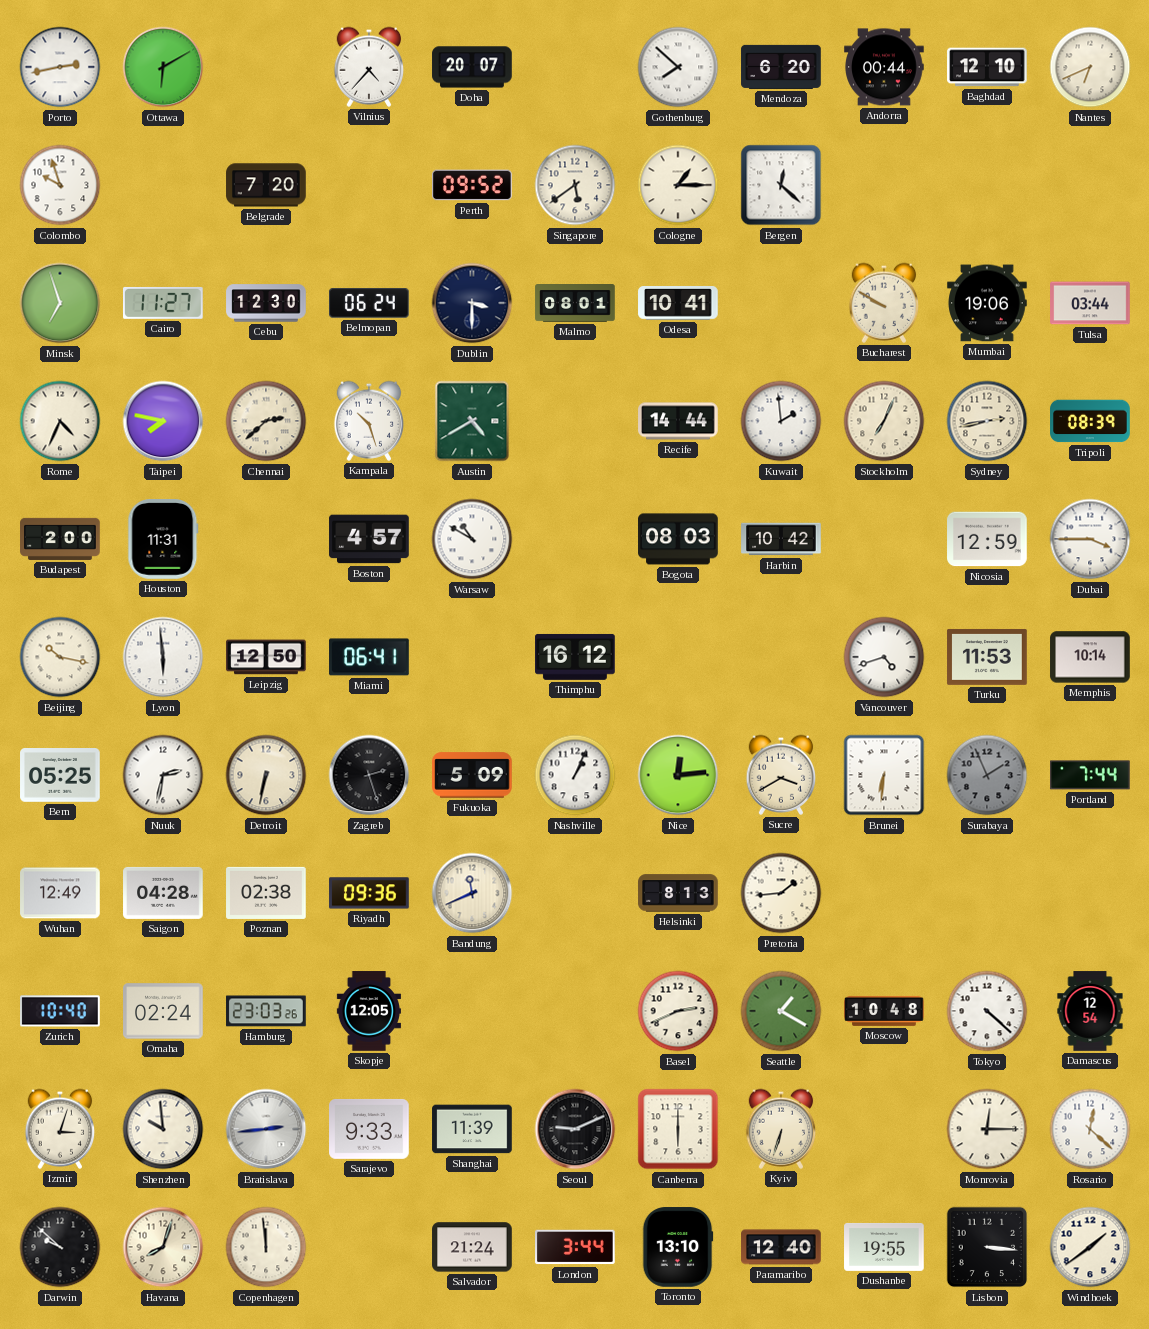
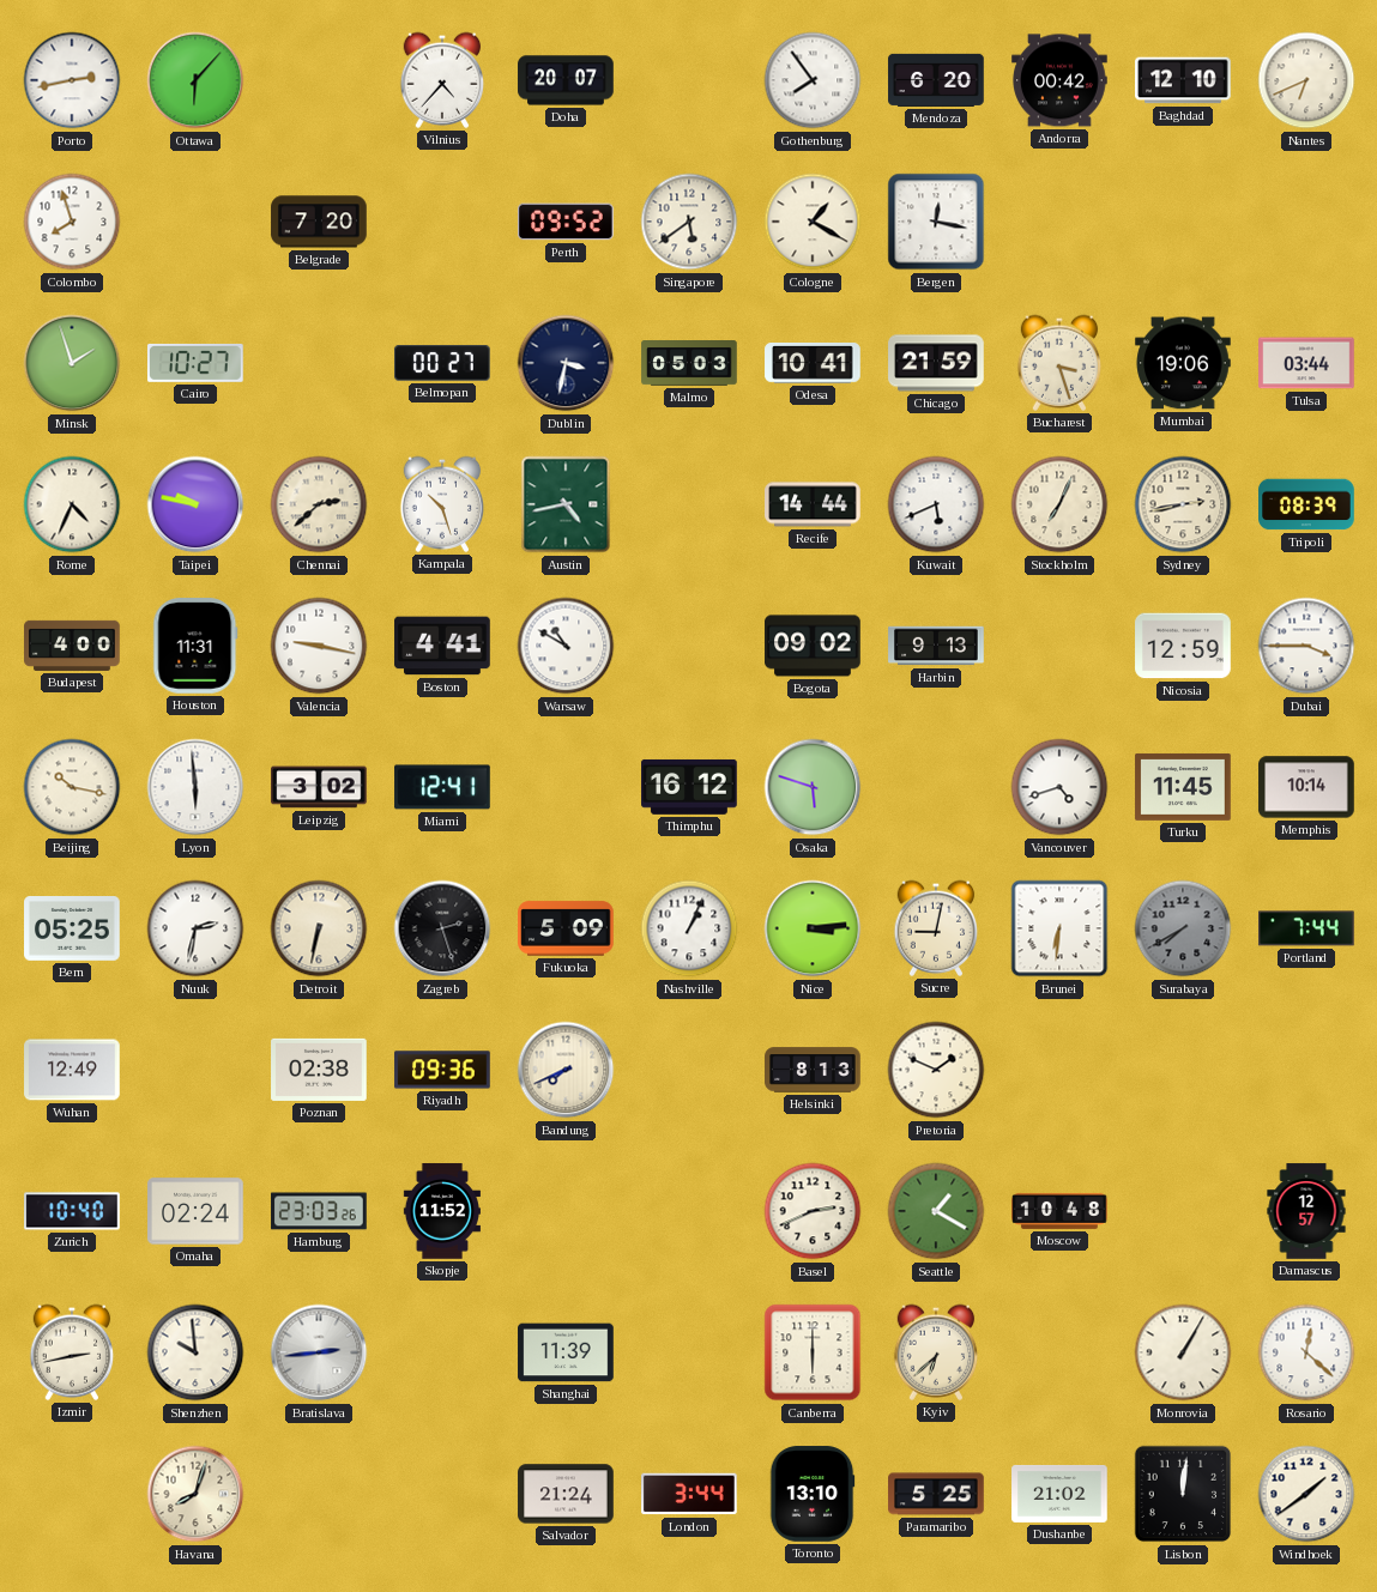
Ottawa: 6:10 -> 6:07 (195, 80)
Gothenburg: 7:52 -> 7:54 (813, 80)
Andorra: 00:44 -> 00:42 (1059, 80)
Colombo: 9:57 -> 7:57 (72, 222)
Cologne: 1:15 -> 1:20 (813, 222)
Bergen: 12:22 -> 12:17 (936, 222)
Minsk: 6:57 -> 1:57 (72, 363)
Cairo: 11:27 -> 10:27 (195, 363)
Cebu: 12:30 -> none (266, 303)
Belmopan: 06:24 -> 00:27 (443, 363)
Dublin: 3:30 -> 3:32 (566, 363)
Malmo: 08:01 -> 05:03 (689, 364)
Chicago: none -> 21:59 (936, 363)
Bucharest: 9:50 -> 3:27 (1059, 363)
Taipei: 7:47 -> 9:47 (195, 504)
Austin: 4:40 -> 4:43 (566, 504)
Kuwait: 1:59 -> 5:41 (936, 504)
Budapest: 2:00 -> 4:00 (72, 646)
Valencia: none -> 9:17 (319, 646)
Boston: 4:57 -> 4:41 (442, 646)
Bogota: 08:03 -> 09:02 (813, 646)
Harbin: 10:42 -> 9:13 (936, 646)
Leipzig: 12:50 -> 3:02 (319, 787)
Miami: 06:41 -> 12:41 (442, 787)
Osaka: none -> 5:48 (813, 787)
Turku: 11:53 -> 11:45 (1183, 787)
Nice: 12:14 -> 3:14 (813, 928)
Sucre: 3:40 -> 9:02 (936, 928)
Surabaya: 1:56 -> 7:40 (1183, 928)
Saigon: 04:28 -> none (163, 893)
Bandung: 11:41 -> 7:41 (566, 1070)
Pretoria: 1:44 -> 1:49 (936, 1070)
Skopje: 12:05 -> 11:52 (442, 1211)
Tokyo: 4:22 -> none (987, 1011)
Damascus: 12:54 -> 12:57 (1306, 1211)
Izmir: 3:03 -> 2:43 (72, 1352)
Sarajevo: 9:33 -> none (369, 1129)
Seoul: 9:11 -> none (575, 1129)
Kyiv: 6:33 -> 6:38 (936, 1352)
Monrovia: 12:15 -> 1:05 (1183, 1352)
Darwin: 9:52 -> none (60, 1247)
Copenhagen: 11:59 -> none (266, 1247)
Paramaribo: 12:40 -> 5:25 (936, 1494)
Dushanbe: 19:55 -> 21:02 (1059, 1494)
Lisbon: 3:16 -> 12:01 (1183, 1494)
